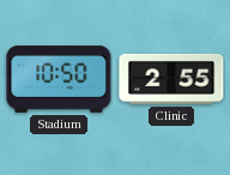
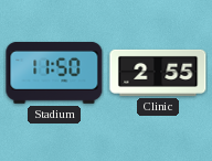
Stadium: 10:50 -> 11:50 (54, 73)
